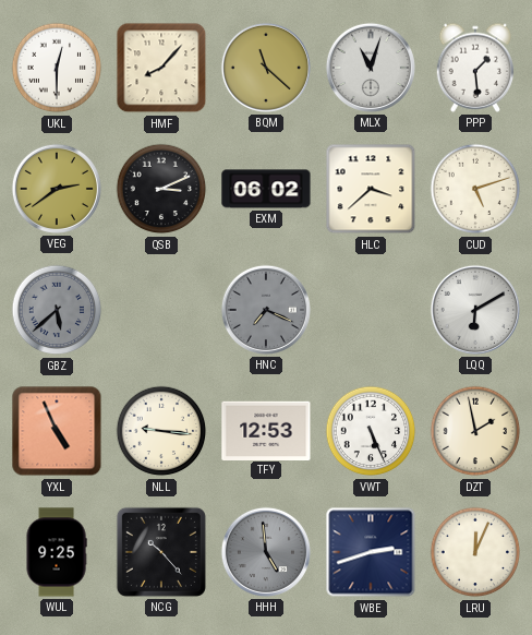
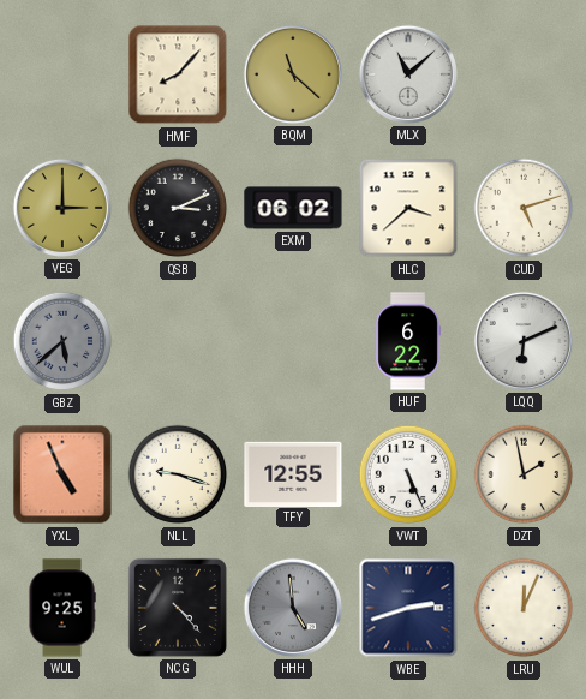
UKL: 12:30 -> none (57, 68)
MLX: 11:03 -> 11:08 (408, 74)
PPP: 1:29 -> none (475, 68)
VEG: 2:39 -> 3:00 (62, 208)
HNC: 7:19 -> none (266, 310)
HUF: none -> 6:22 (408, 341)
LQQ: 6:10 -> 6:11 (524, 341)
NLL: 9:16 -> 9:18 (178, 474)
TFY: 12:53 -> 12:55 (293, 473)
NCG: 10:23 -> 4:23 (178, 608)
